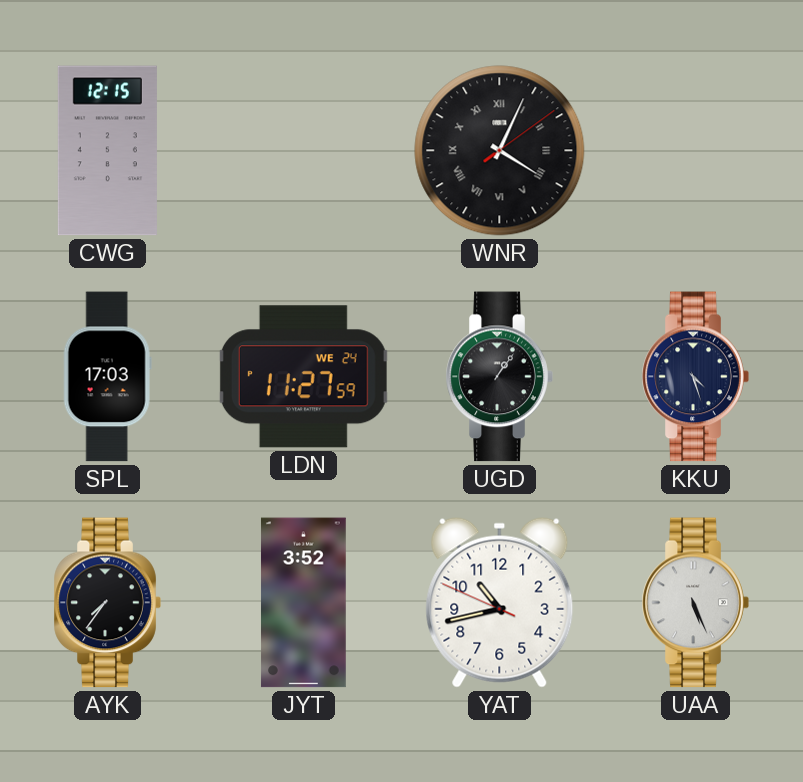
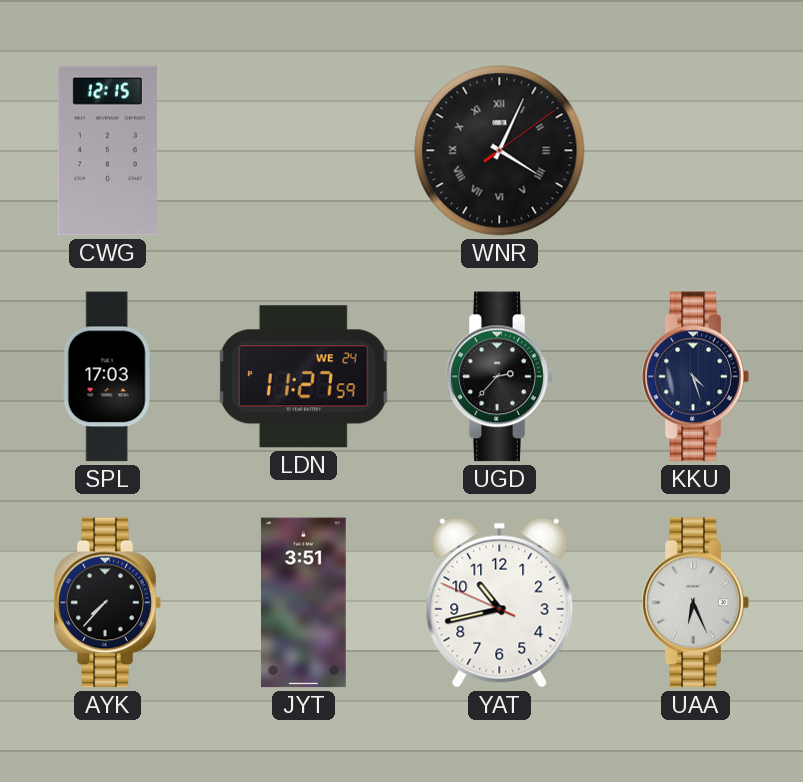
UGD: 1:06 -> 2:37 (499, 377)
AYK: 7:36 -> 7:37 (107, 603)
JYT: 3:52 -> 3:51 (303, 603)
UAA: 5:26 -> 6:26 (695, 603)
